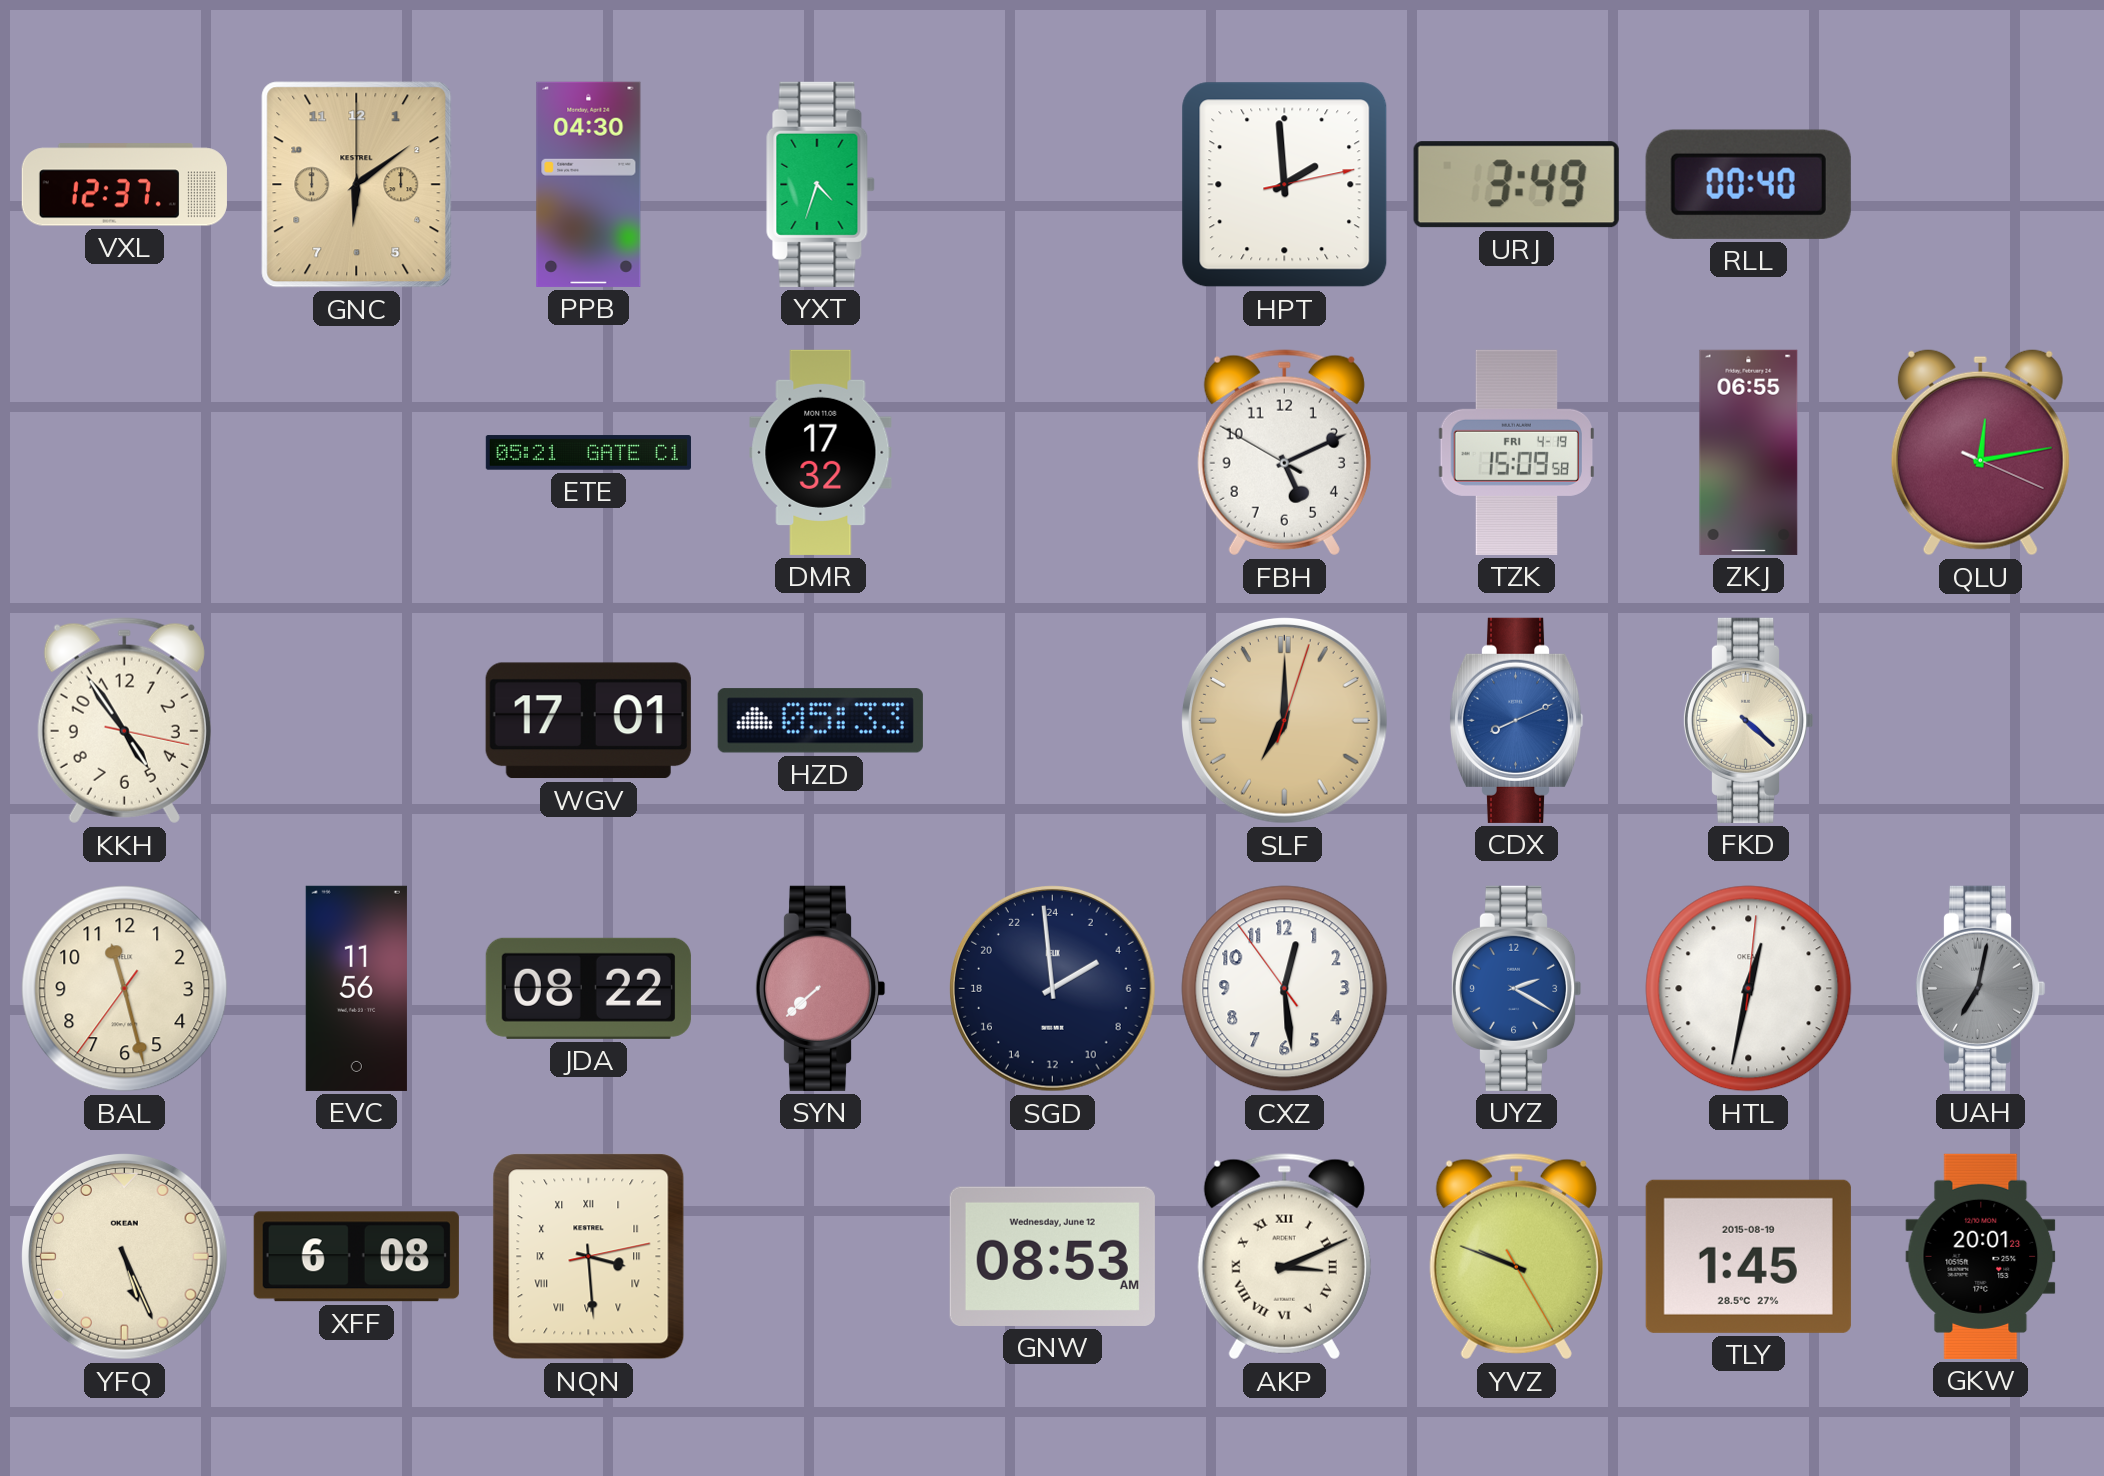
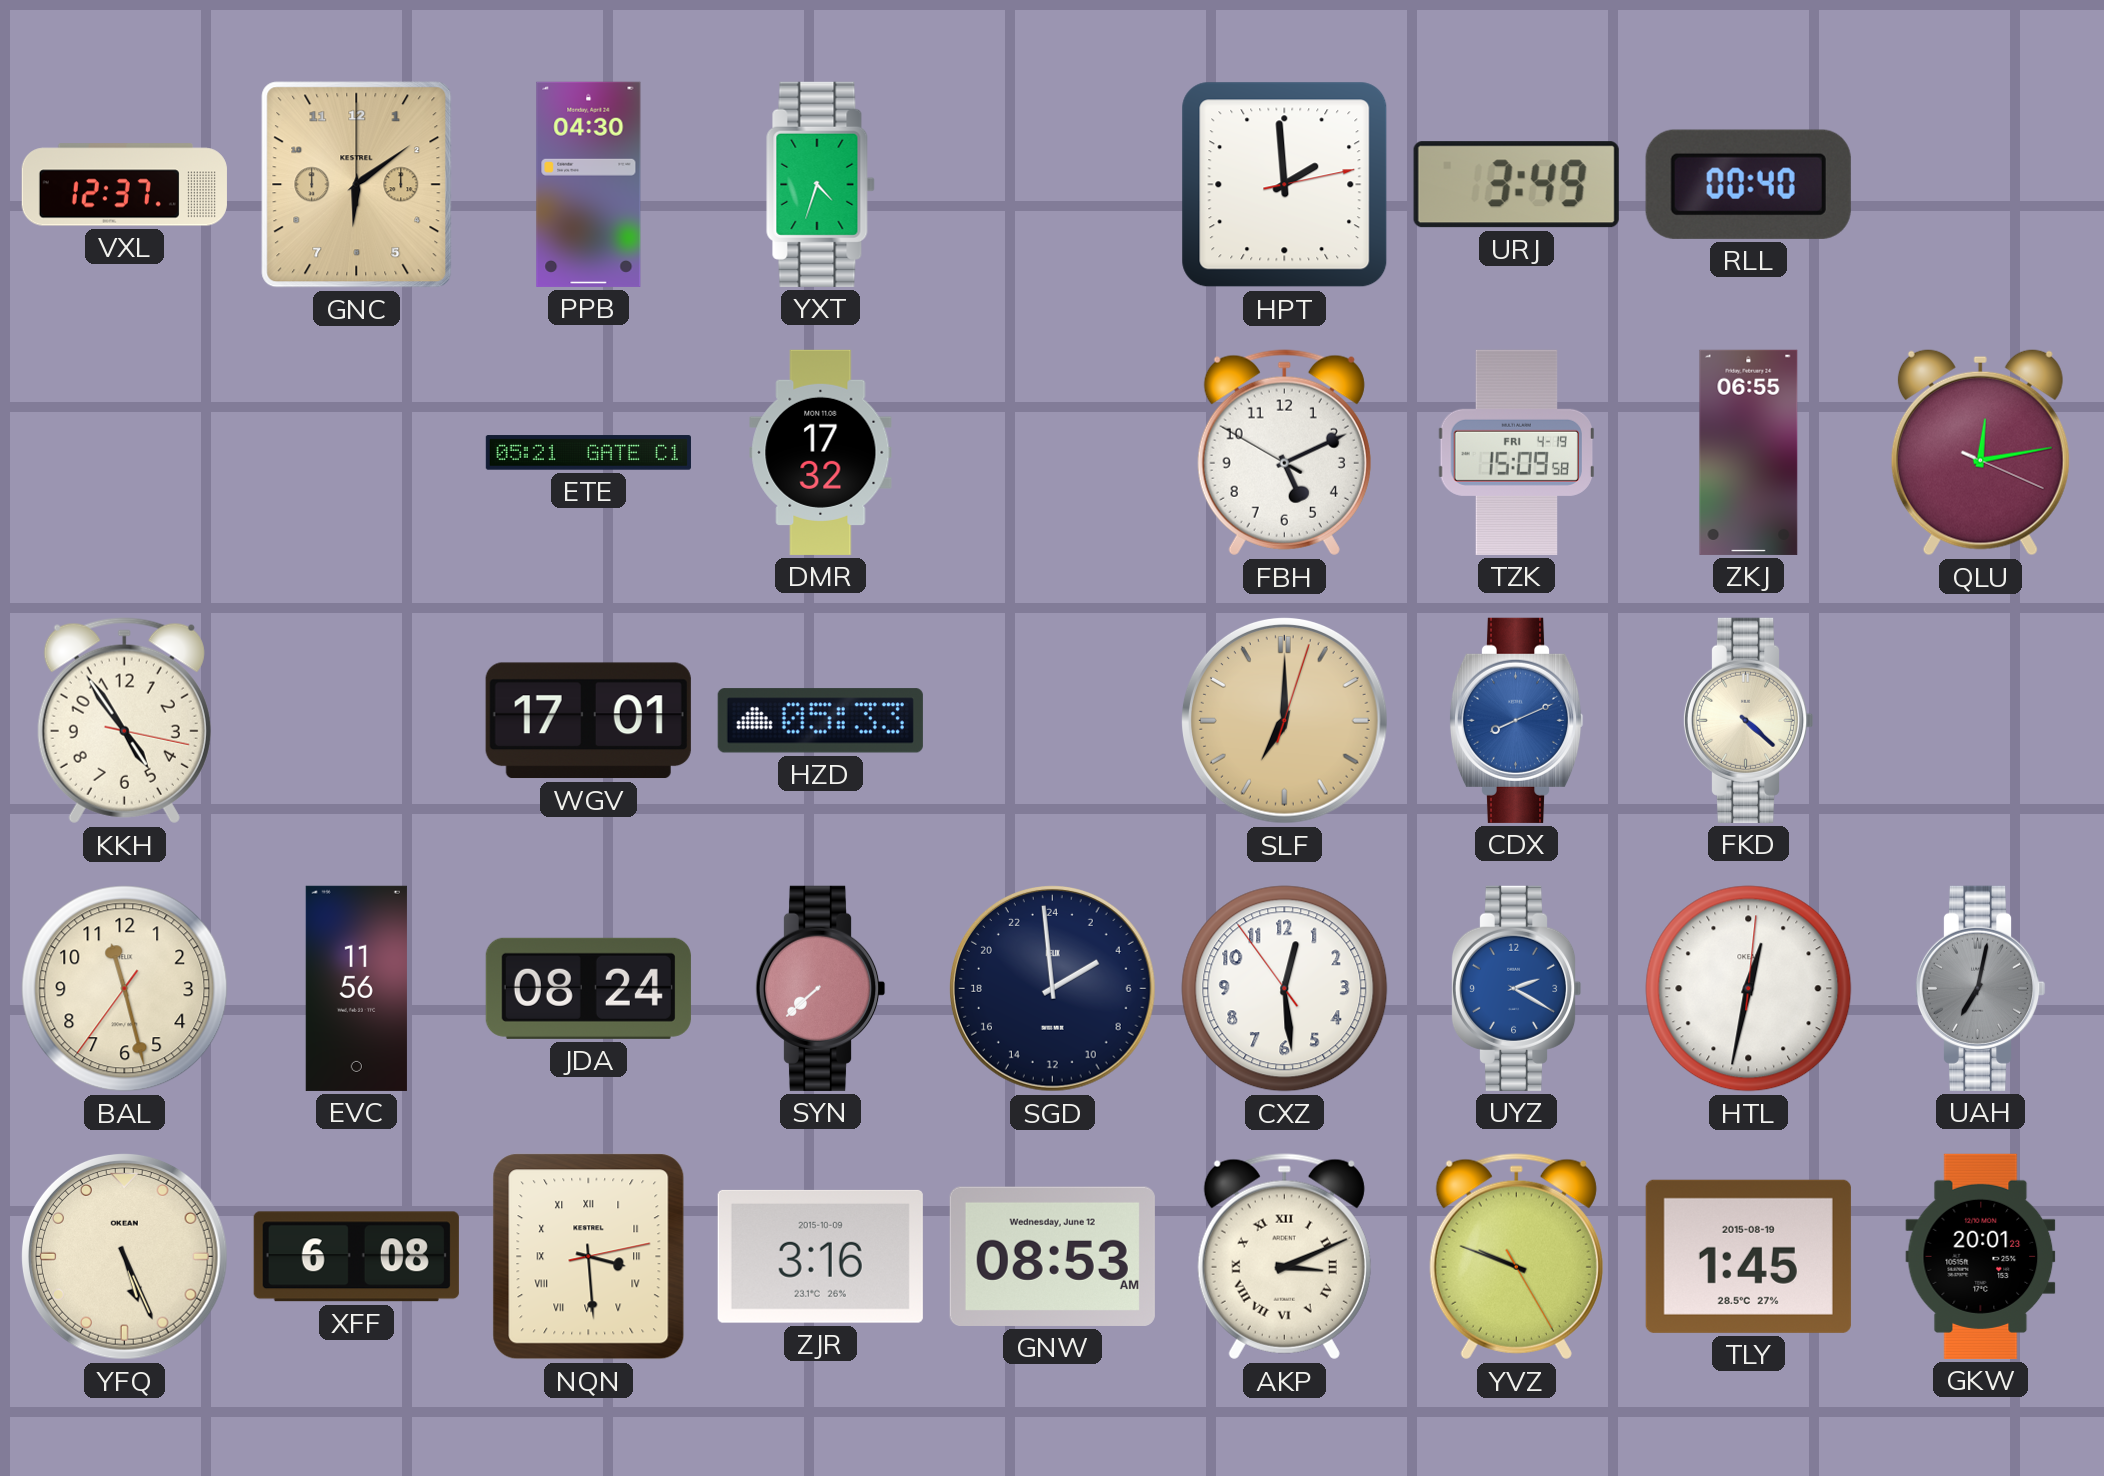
JDA: 08:22 -> 08:24 (588, 988)
ZJR: none -> 3:16 (820, 1256)
